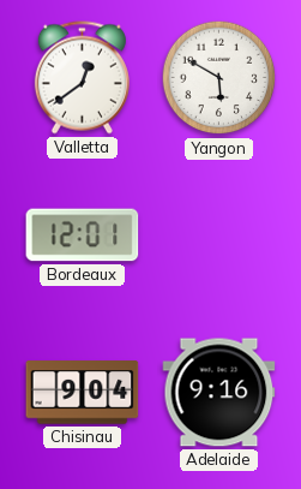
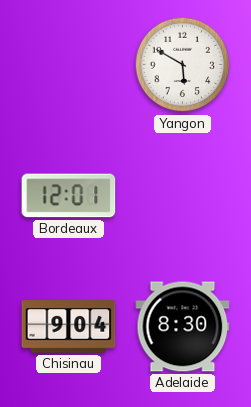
Valletta: 12:39 -> none (82, 78)
Adelaide: 9:16 -> 8:30 (183, 327)
